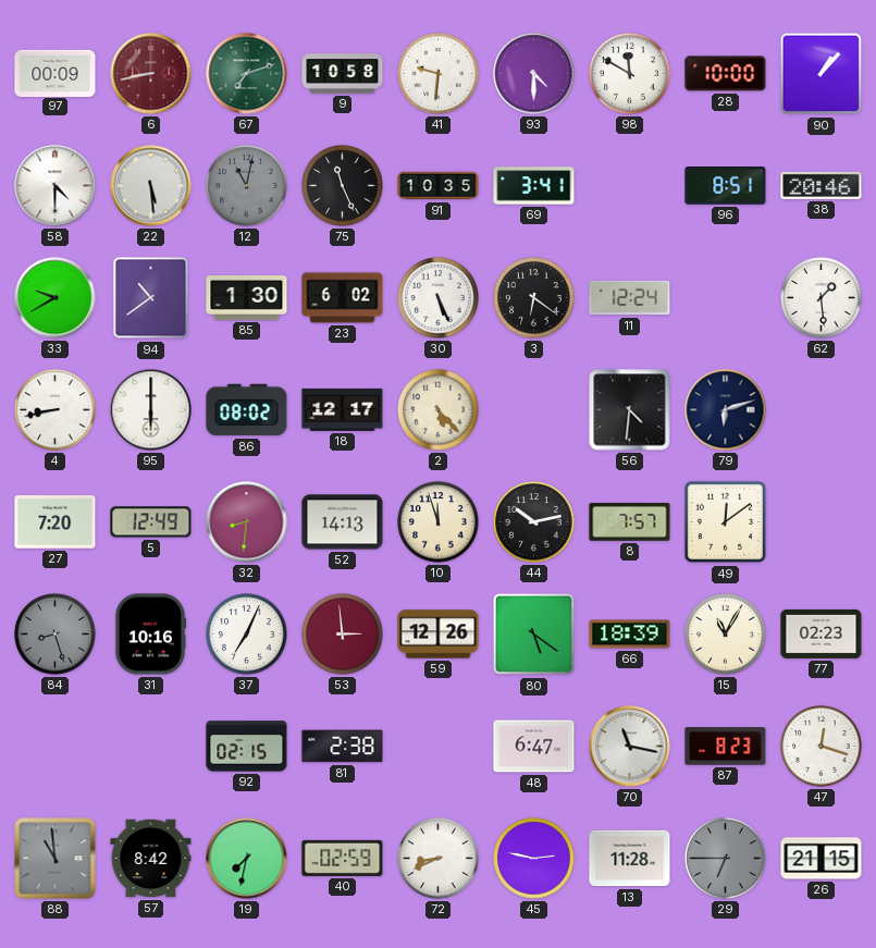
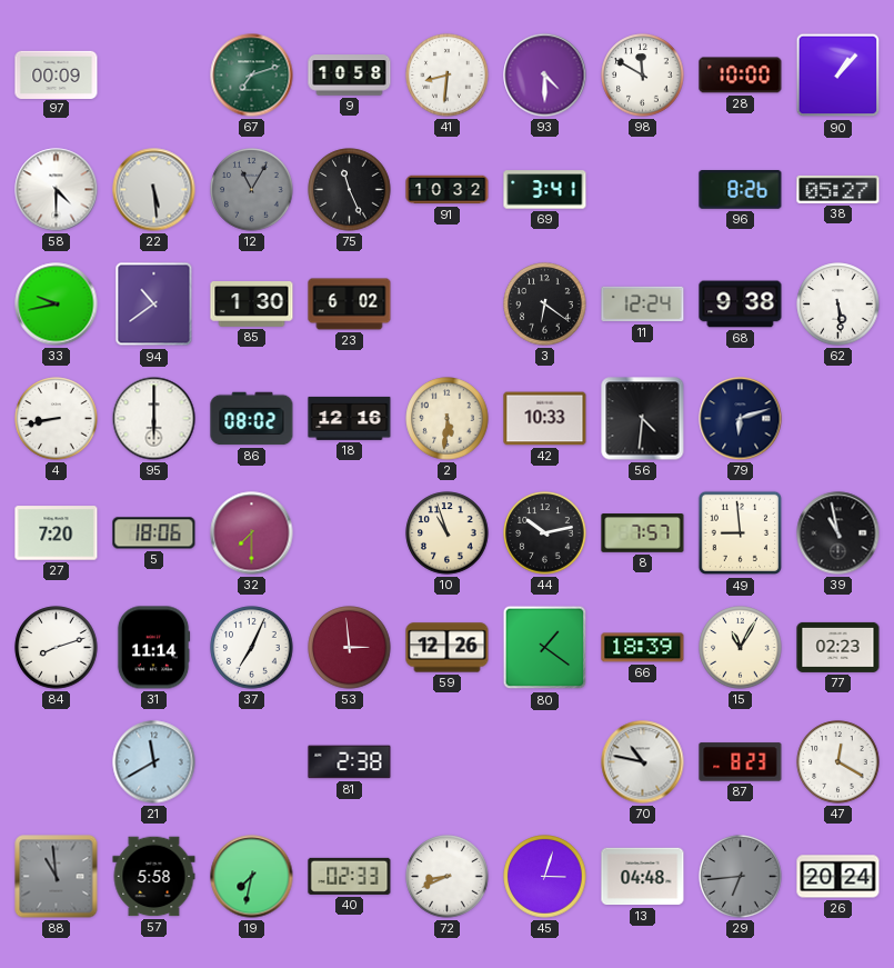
6: 8:43 -> none (151, 74)
41: 9:31 -> 8:31 (448, 76)
12: 11:02 -> 11:05 (252, 190)
91: 10:35 -> 10:32 (448, 190)
96: 8:51 -> 8:26 (741, 190)
38: 20:46 -> 05:27 (838, 189)
33: 9:40 -> 9:43 (57, 305)
30: 5:26 -> none (439, 298)
68: none -> 9:38 (741, 305)
62: 1:29 -> 5:29 (838, 305)
18: 12:17 -> 12:16 (350, 418)
2: 5:23 -> 5:31 (448, 419)
42: none -> 10:33 (545, 419)
5: 12:49 -> 18:06 (154, 533)
32: 8:31 -> 7:30 (252, 533)
52: 14:13 -> none (343, 522)
10: 11:57 -> 10:57 (448, 533)
49: 12:09 -> 8:59 (741, 533)
39: none -> 10:58 (838, 533)
84: 8:27 -> 8:12 (57, 648)
84 dial: grey -> white (57, 648)
31: 10:16 -> 11:14 (153, 648)
80: 5:21 -> 1:21 (545, 648)
21: none -> 11:40 (154, 762)
92: 02:15 -> none (247, 747)
48: 6:47 -> none (534, 747)
70: 11:17 -> 10:47 (643, 762)
47: 12:18 -> 12:20 (838, 762)
57: 8:42 -> 5:58 (154, 877)
40: 02:59 -> 02:33 (350, 876)
45: 2:47 -> 3:03 (545, 877)
13: 11:28 -> 04:48 (643, 877)
29: 6:45 -> 6:44 (741, 877)
26: 21:15 -> 20:24 (838, 877)
